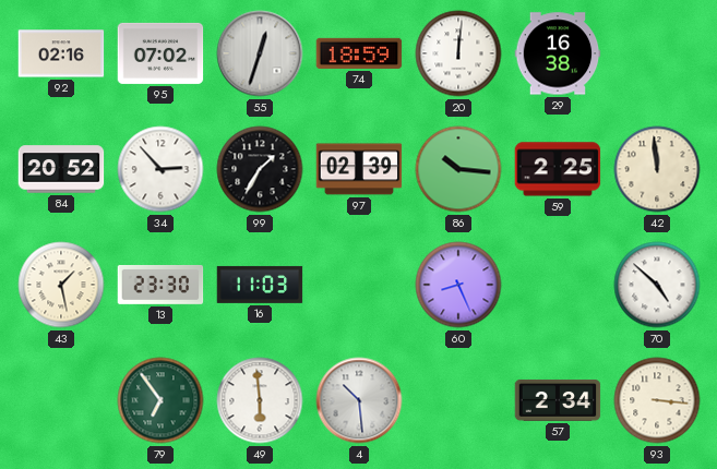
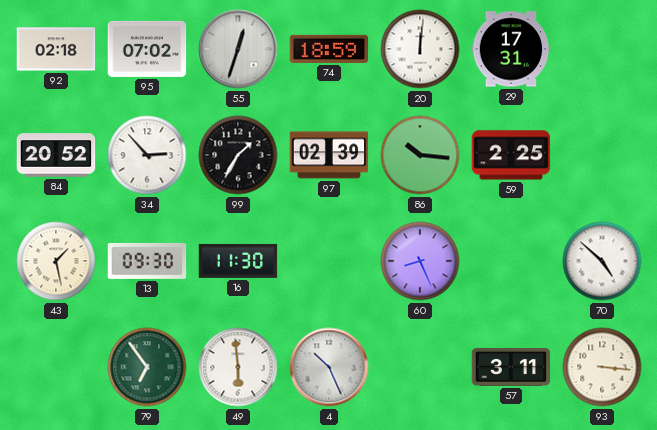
92: 02:16 -> 02:18 (56, 49)
29: 16:38 -> 17:31 (511, 49)
42: 11:59 -> none (657, 169)
13: 23:30 -> 09:30 (147, 261)
16: 11:03 -> 11:30 (238, 261)
4: 10:29 -> 10:26 (329, 367)
57: 2:34 -> 3:11 (511, 367)
